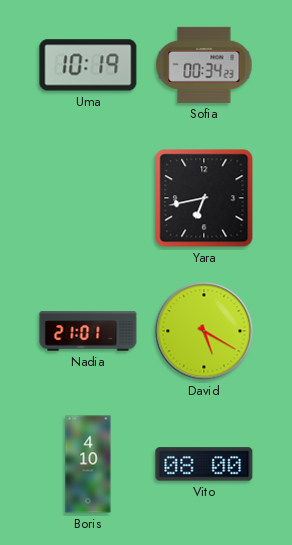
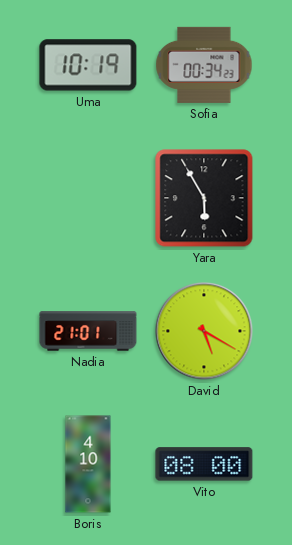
Yara: 6:43 -> 5:55 (204, 198)
